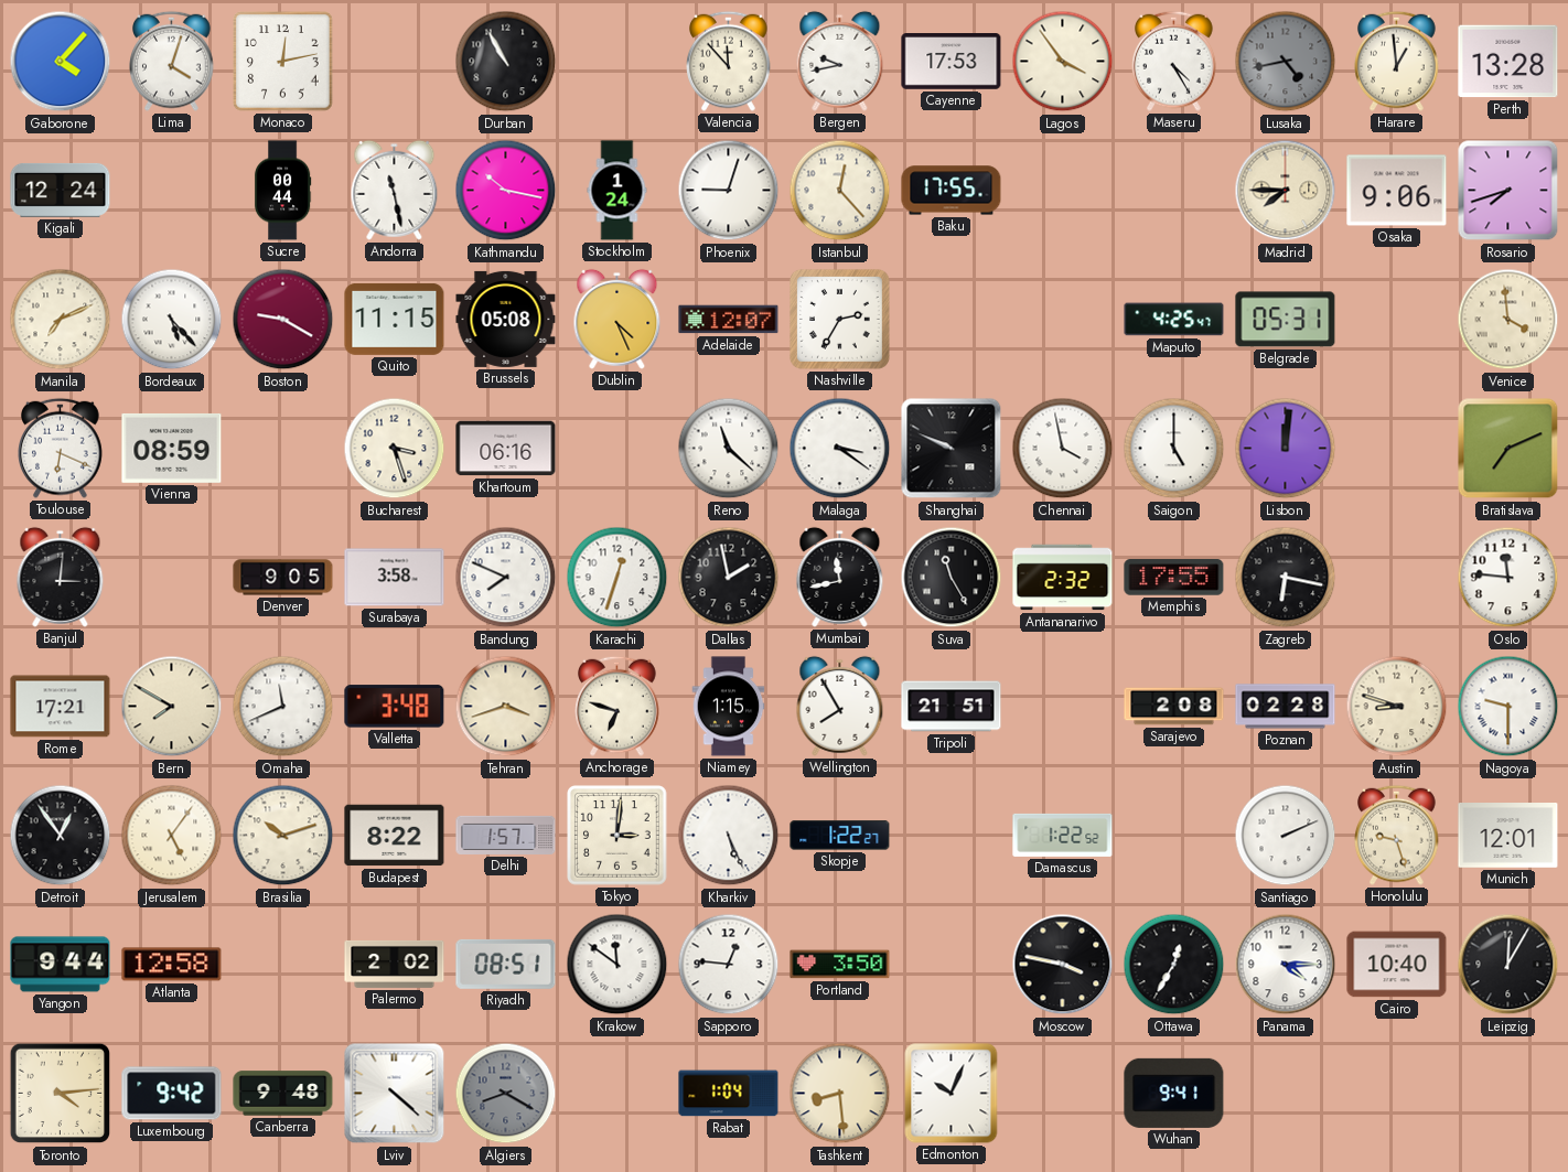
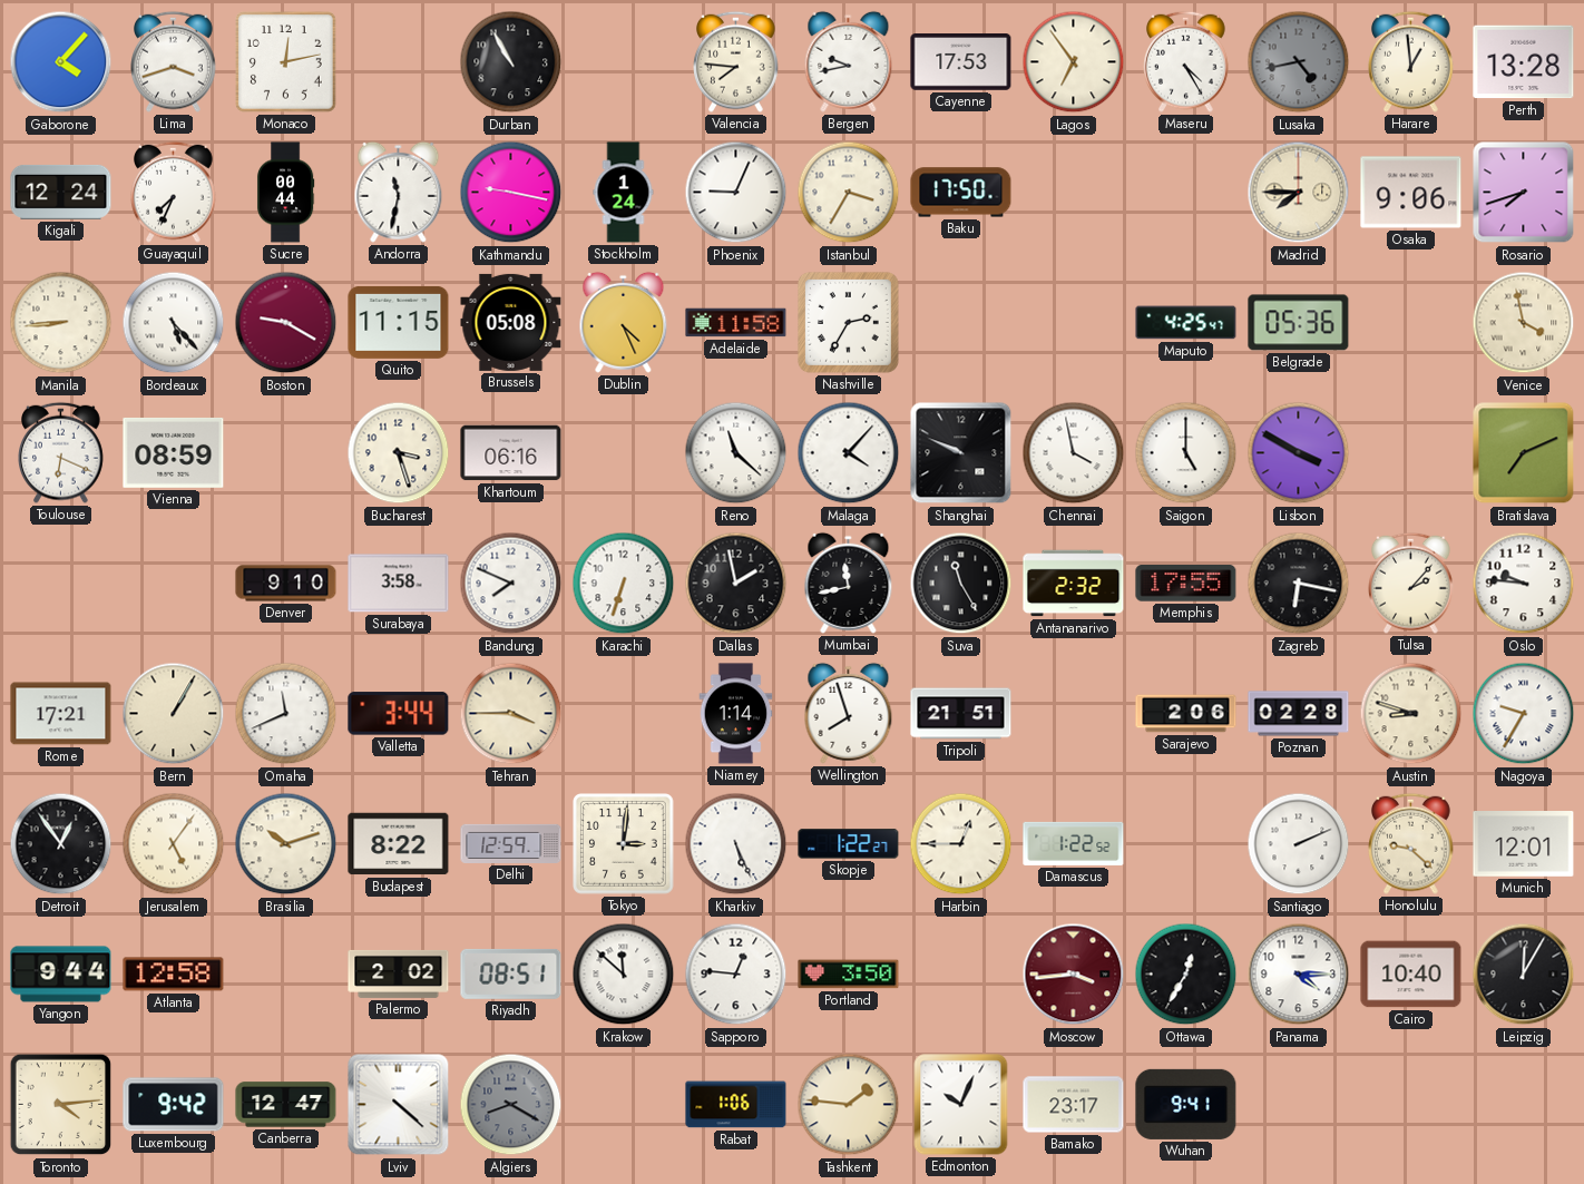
Lima: 4:03 -> 3:42 (174, 61)
Valencia: 11:53 -> 7:46 (736, 61)
Lagos: 3:54 -> 6:54 (1074, 62)
Guayaquil: none -> 7:34 (174, 192)
Andorra: 11:28 -> 11:32 (399, 192)
Kathmandu: 10:17 -> 9:17 (511, 193)
Phoenix: 9:03 -> 9:04 (736, 193)
Istanbul: 12:23 -> 3:35 (849, 193)
Baku: 17:55 -> 17:50 (961, 193)
Manila: 7:11 -> 8:44 (61, 323)
Adelaide: 12:07 -> 11:58 (736, 323)
Belgrade: 05:31 -> 05:36 (1299, 323)
Venice: 3:59 -> 3:58 (1524, 323)
Malaga: 3:21 -> 4:07 (849, 453)
Lisbon: 12:01 -> 3:50 (1299, 453)
Banjul: 3:01 -> none (61, 577)
Denver: 9:05 -> 9:10 (286, 584)
Karachi: 12:33 -> 6:33 (624, 584)
Tulsa: none -> 2:07 (1411, 583)
Oslo: 11:46 -> 9:46 (1524, 584)
Bern: 7:50 -> 1:05 (174, 714)
Valletta: 3:48 -> 3:44 (399, 714)
Tehran: 3:42 -> 3:45 (511, 714)
Anchorage: 6:48 -> none (617, 706)
Niamey: 1:15 -> 1:14 (736, 714)
Wellington: 7:55 -> 7:57 (849, 713)
Sarajevo: 2:08 -> 2:06 (1186, 714)
Nagoya: 9:30 -> 9:35 (1524, 714)
Delhi: 1:57 -> 12:59 (511, 843)
Harbin: none -> 12:45 (961, 844)
Honolulu: 9:27 -> 9:22 (1411, 843)
Krakow: 11:51 -> 11:52 (624, 975)
Moscow: 3:47 -> 3:44 (1074, 975)
Moscow dial: black -> burgundy (1074, 975)
Canberra: 9:48 -> 12:47 (286, 1105)
Rabat: 1:04 -> 1:06 (736, 1105)
Tashkent: 8:29 -> 1:46 (849, 1105)
Bamako: none -> 23:17 (1074, 1105)
